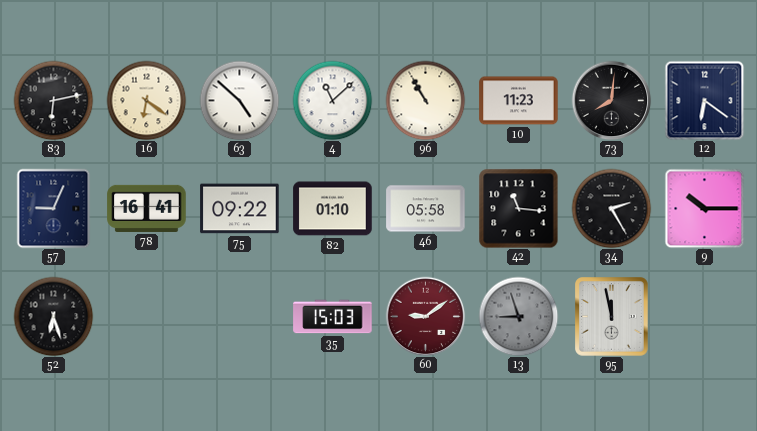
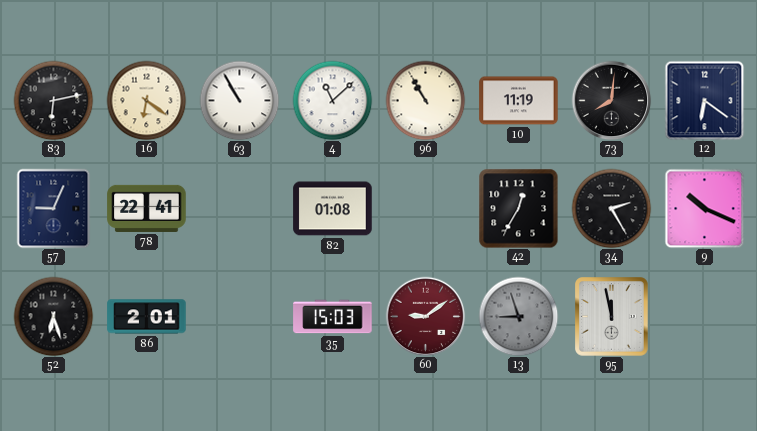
63: 4:52 -> 10:55 (239, 100)
10: 11:23 -> 11:19 (519, 101)
78: 16:41 -> 22:41 (147, 208)
75: 09:22 -> none (240, 209)
82: 01:10 -> 01:08 (333, 209)
46: 05:58 -> none (426, 209)
42: 11:16 -> 12:35 (518, 208)
9: 10:15 -> 10:19 (704, 208)
86: none -> 2:01 (147, 317)
